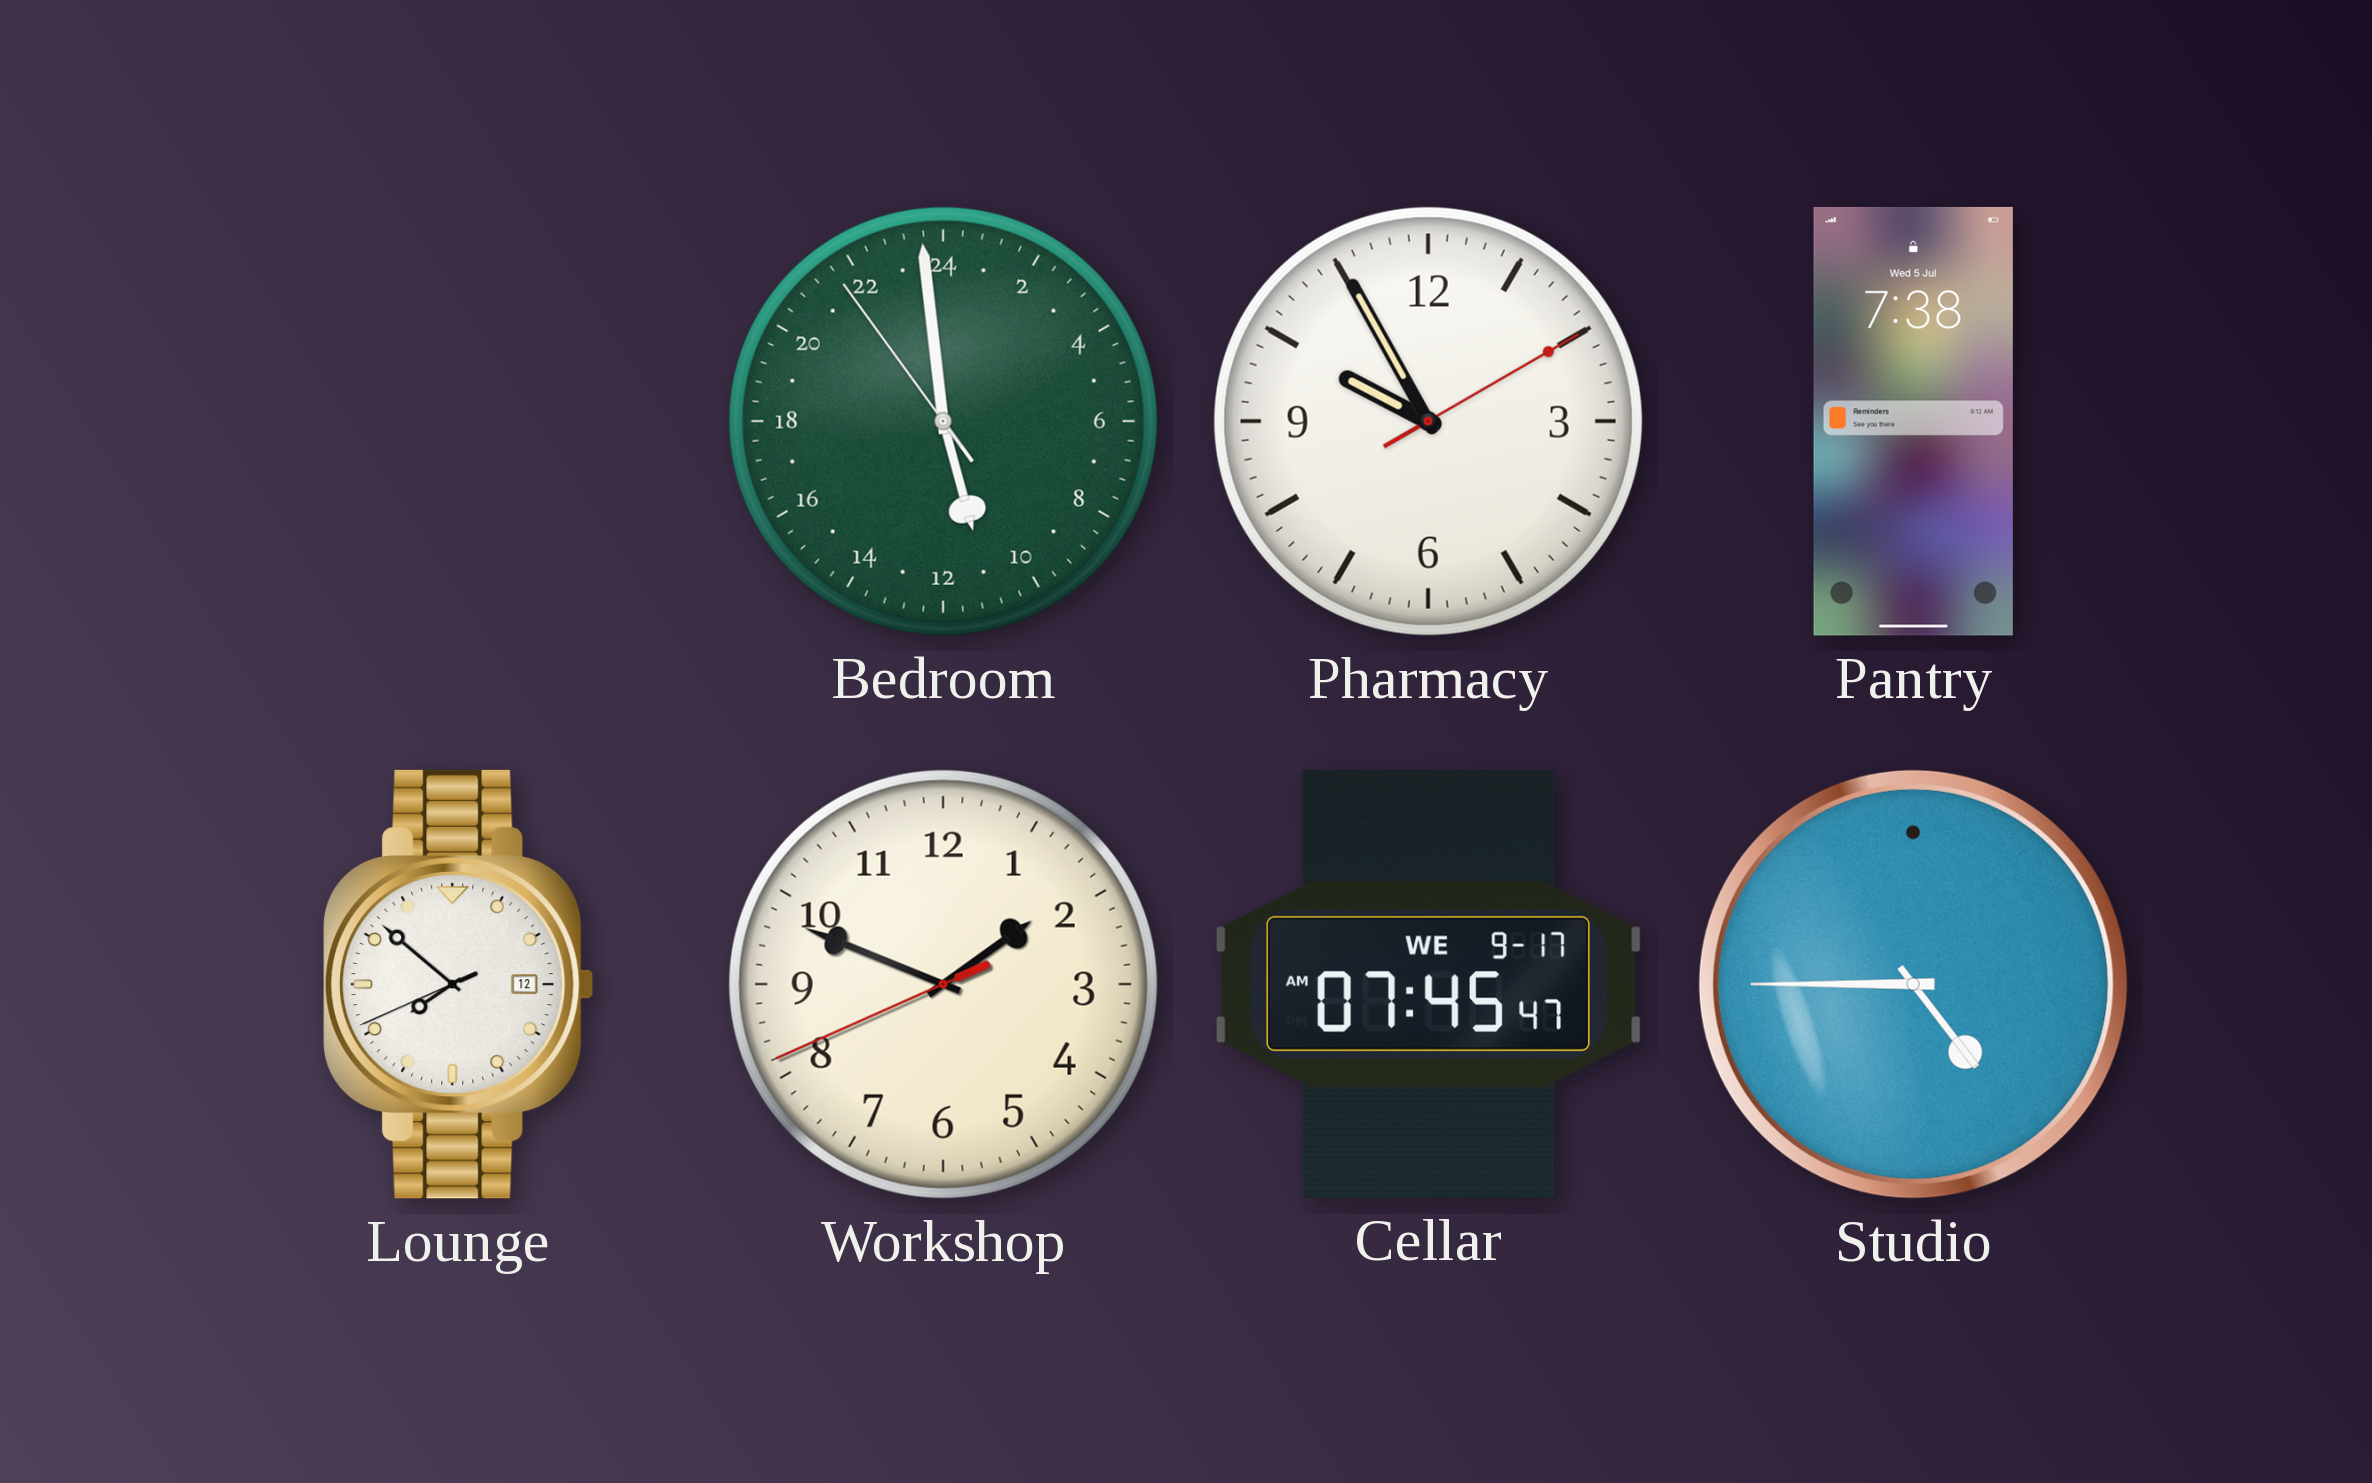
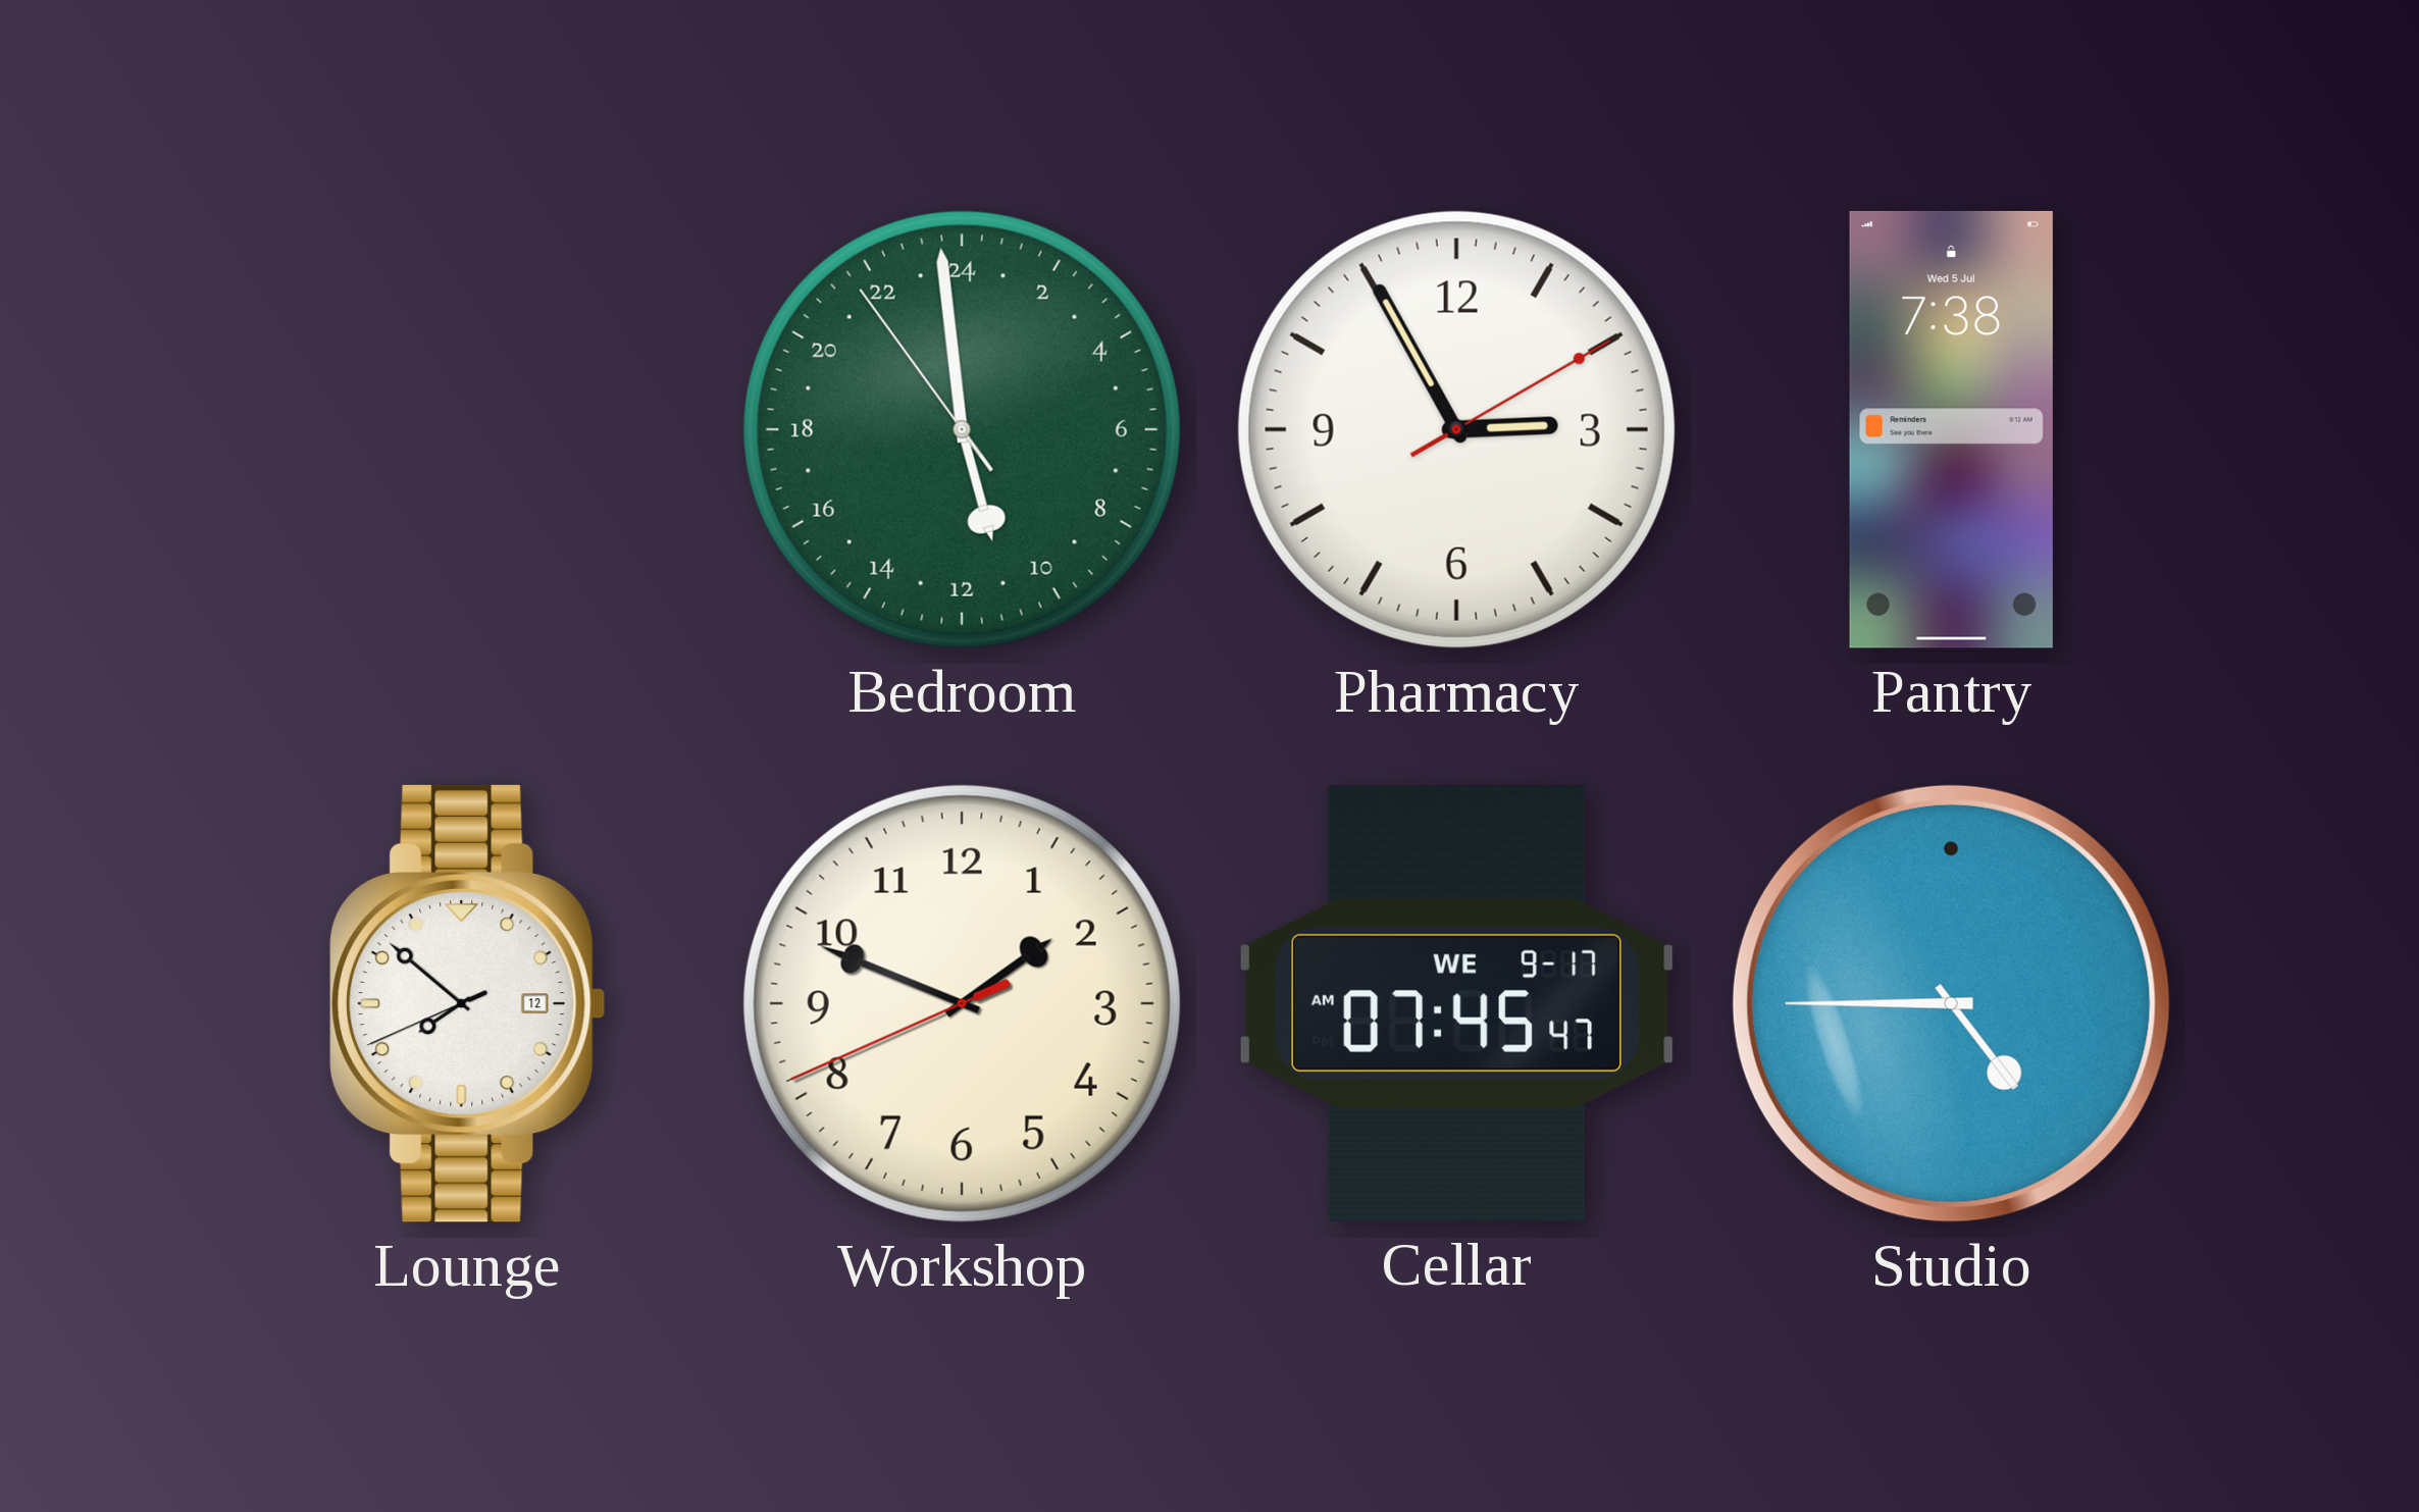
Pharmacy: 9:55 -> 2:55 (1456, 429)
